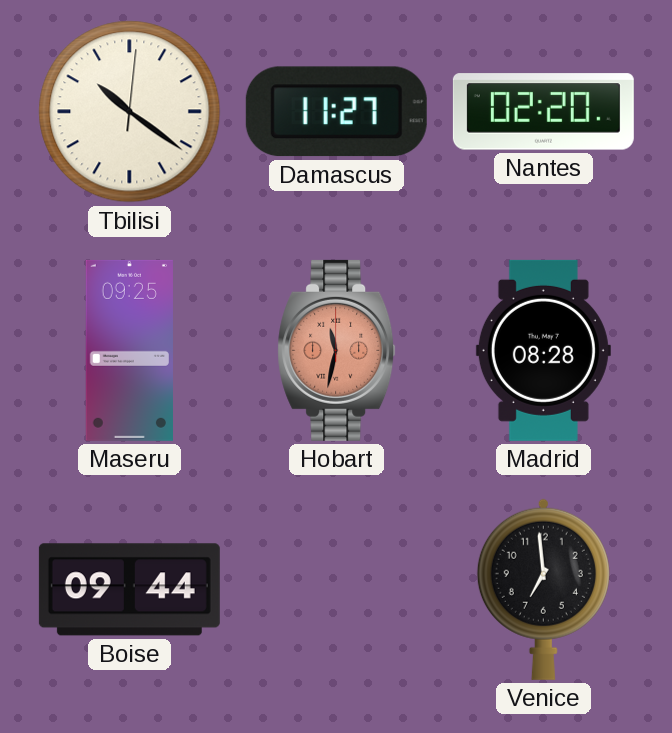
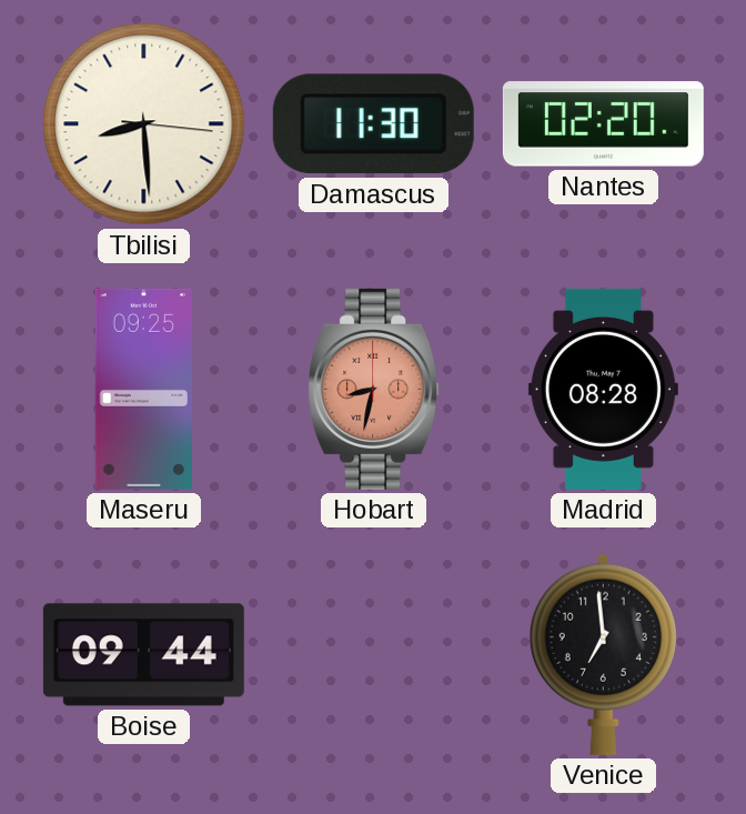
Tbilisi: 10:21 -> 8:29 (144, 124)
Damascus: 11:27 -> 11:30 (373, 124)
Hobart: 11:32 -> 8:32 (374, 389)
